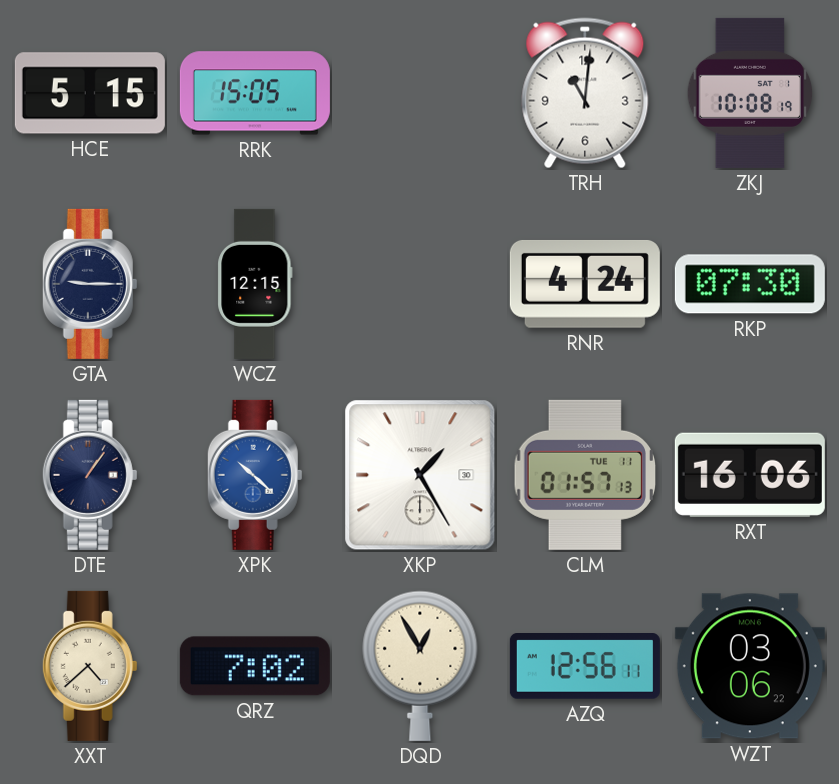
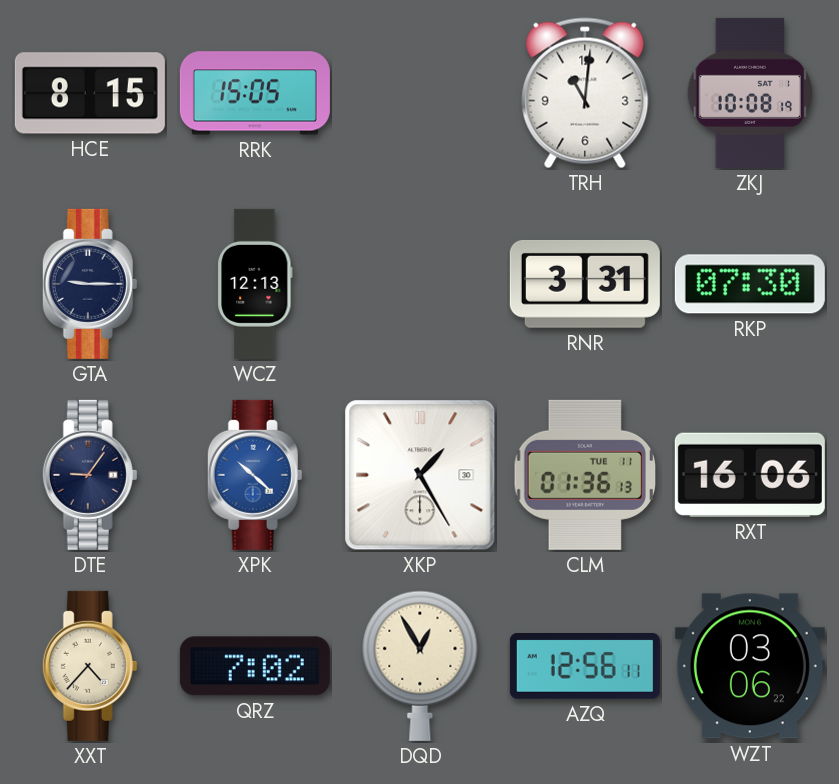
HCE: 5:15 -> 8:15 (90, 93)
WCZ: 12:15 -> 12:13 (255, 284)
RNR: 4:24 -> 3:31 (585, 284)
DTE: 1:06 -> 9:06 (90, 475)
CLM: 01:57 -> 01:36 (584, 475)
XXT: 4:38 -> 4:37 (90, 666)
